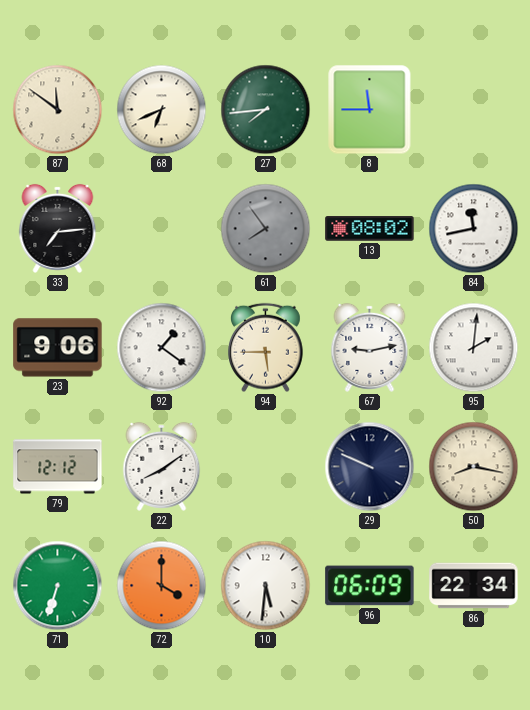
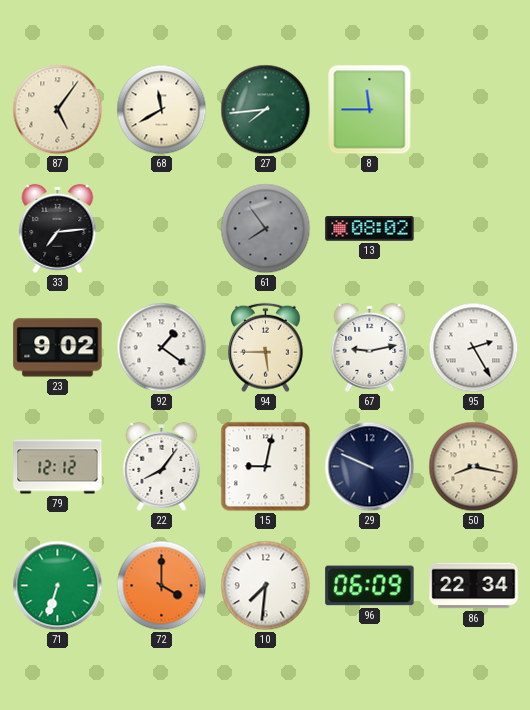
87: 11:51 -> 5:06 (58, 110)
68: 6:41 -> 11:40 (162, 110)
84: 11:43 -> none (474, 229)
23: 9:06 -> 9:02 (58, 348)
95: 2:01 -> 2:25 (474, 348)
22: 8:09 -> 8:06 (162, 466)
15: none -> 9:02 (266, 467)
10: 5:31 -> 7:31 (266, 586)
